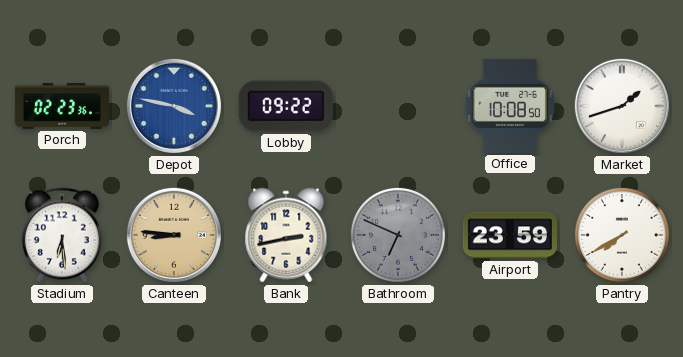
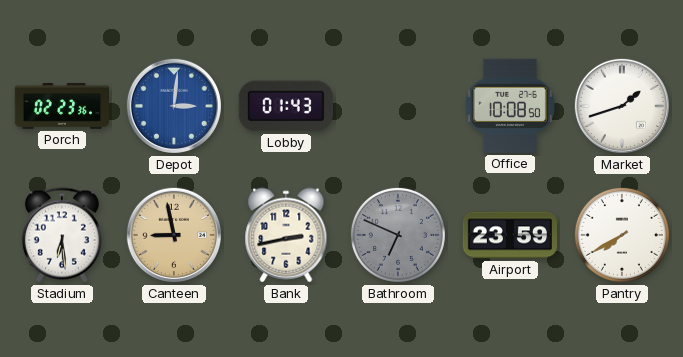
Depot: 3:47 -> 3:01 (174, 106)
Lobby: 09:22 -> 01:43 (286, 106)
Canteen: 8:46 -> 8:58 (174, 235)
